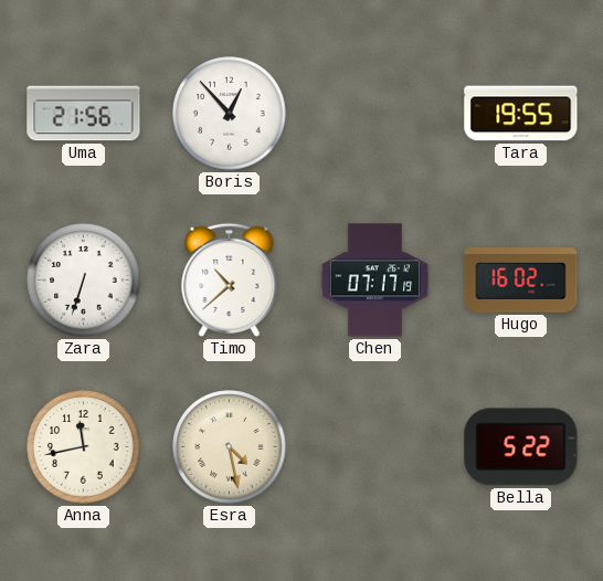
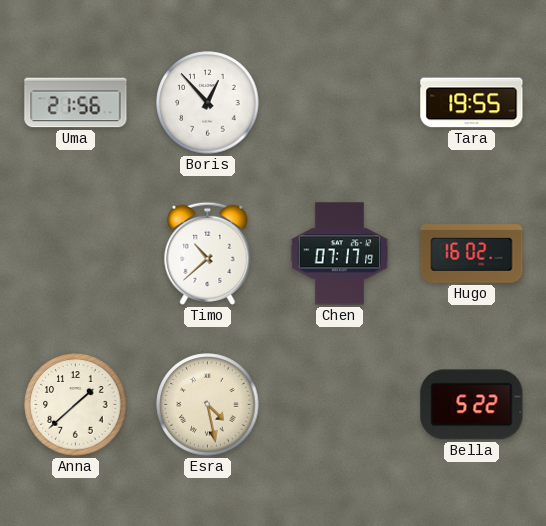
Zara: 6:33 -> none (84, 281)
Anna: 11:43 -> 1:38 (76, 405)
